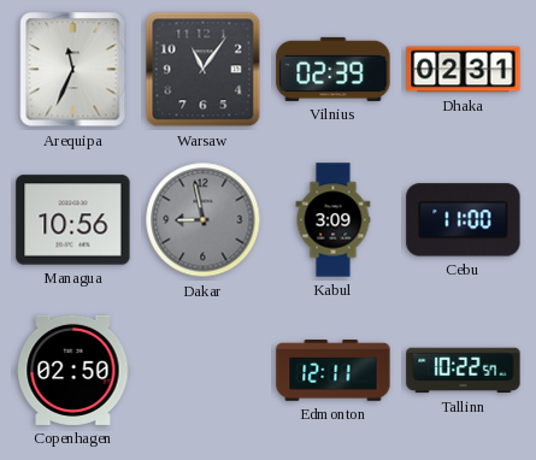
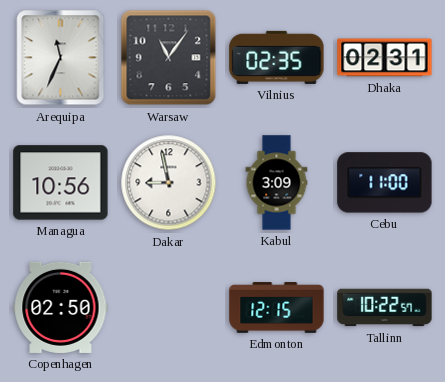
Vilnius: 02:39 -> 02:35 (277, 57)
Dakar dial: grey -> white (169, 183)
Edmonton: 12:11 -> 12:15 (277, 308)
